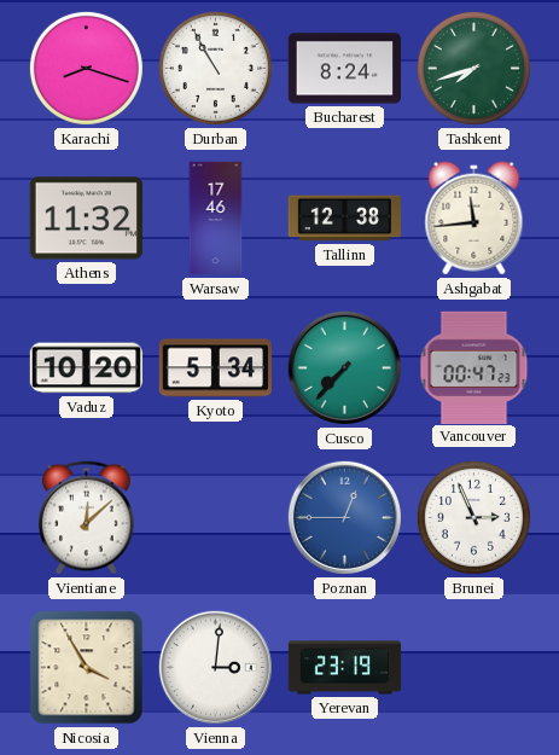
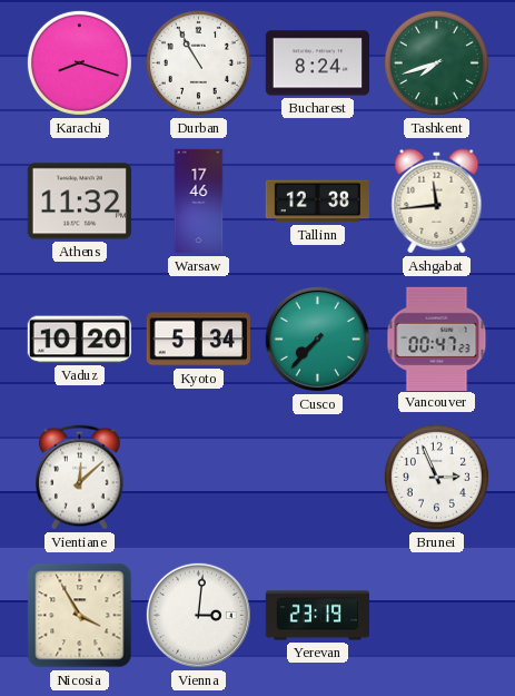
Poznan: 12:45 -> none (344, 517)
